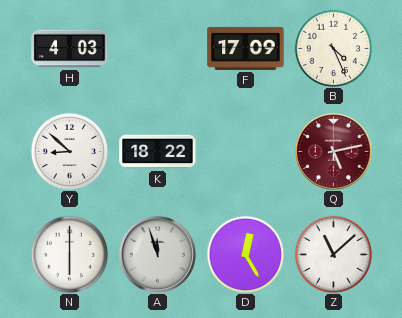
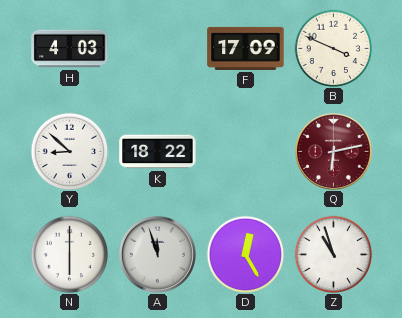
B: 4:26 -> 3:49 (333, 48)
Q: 5:13 -> 6:13 (333, 151)
Z: 11:08 -> 10:57 (333, 254)
